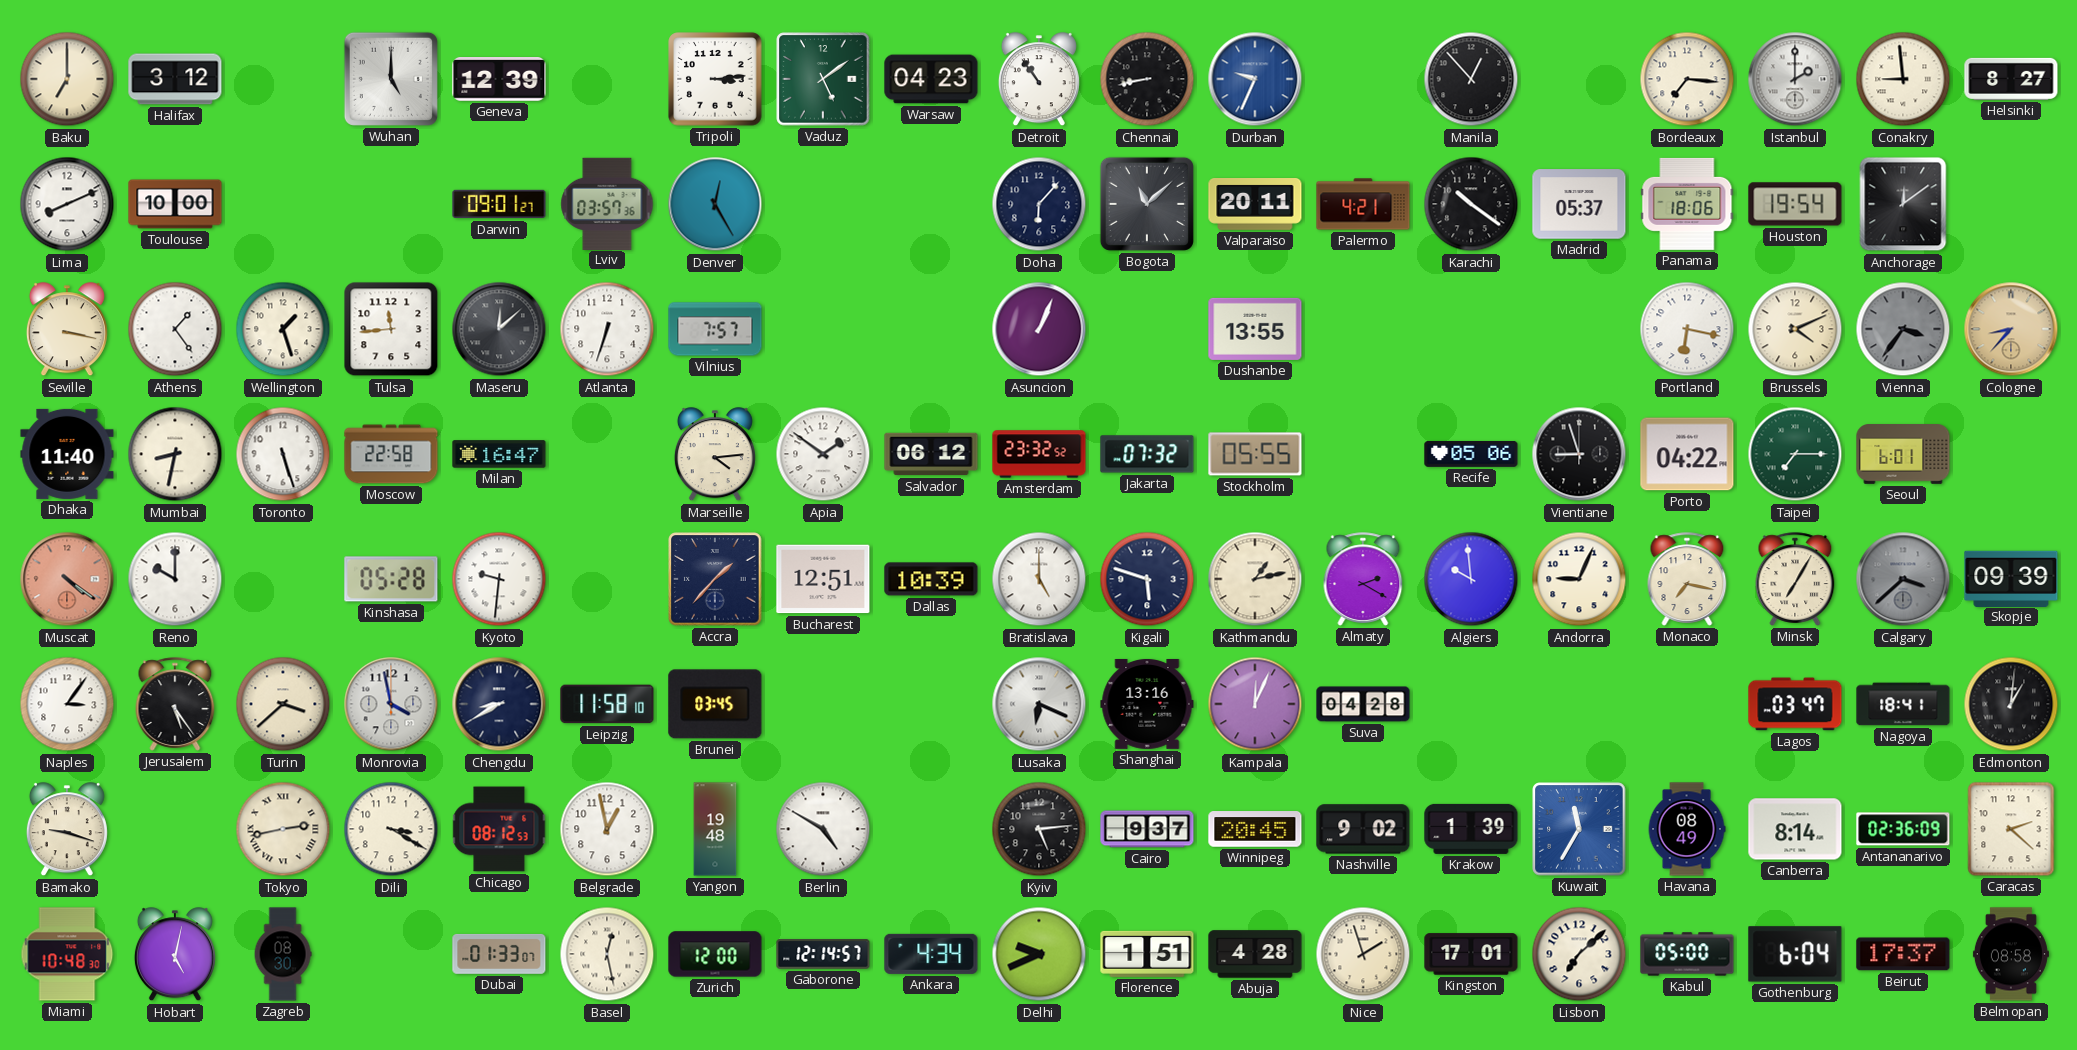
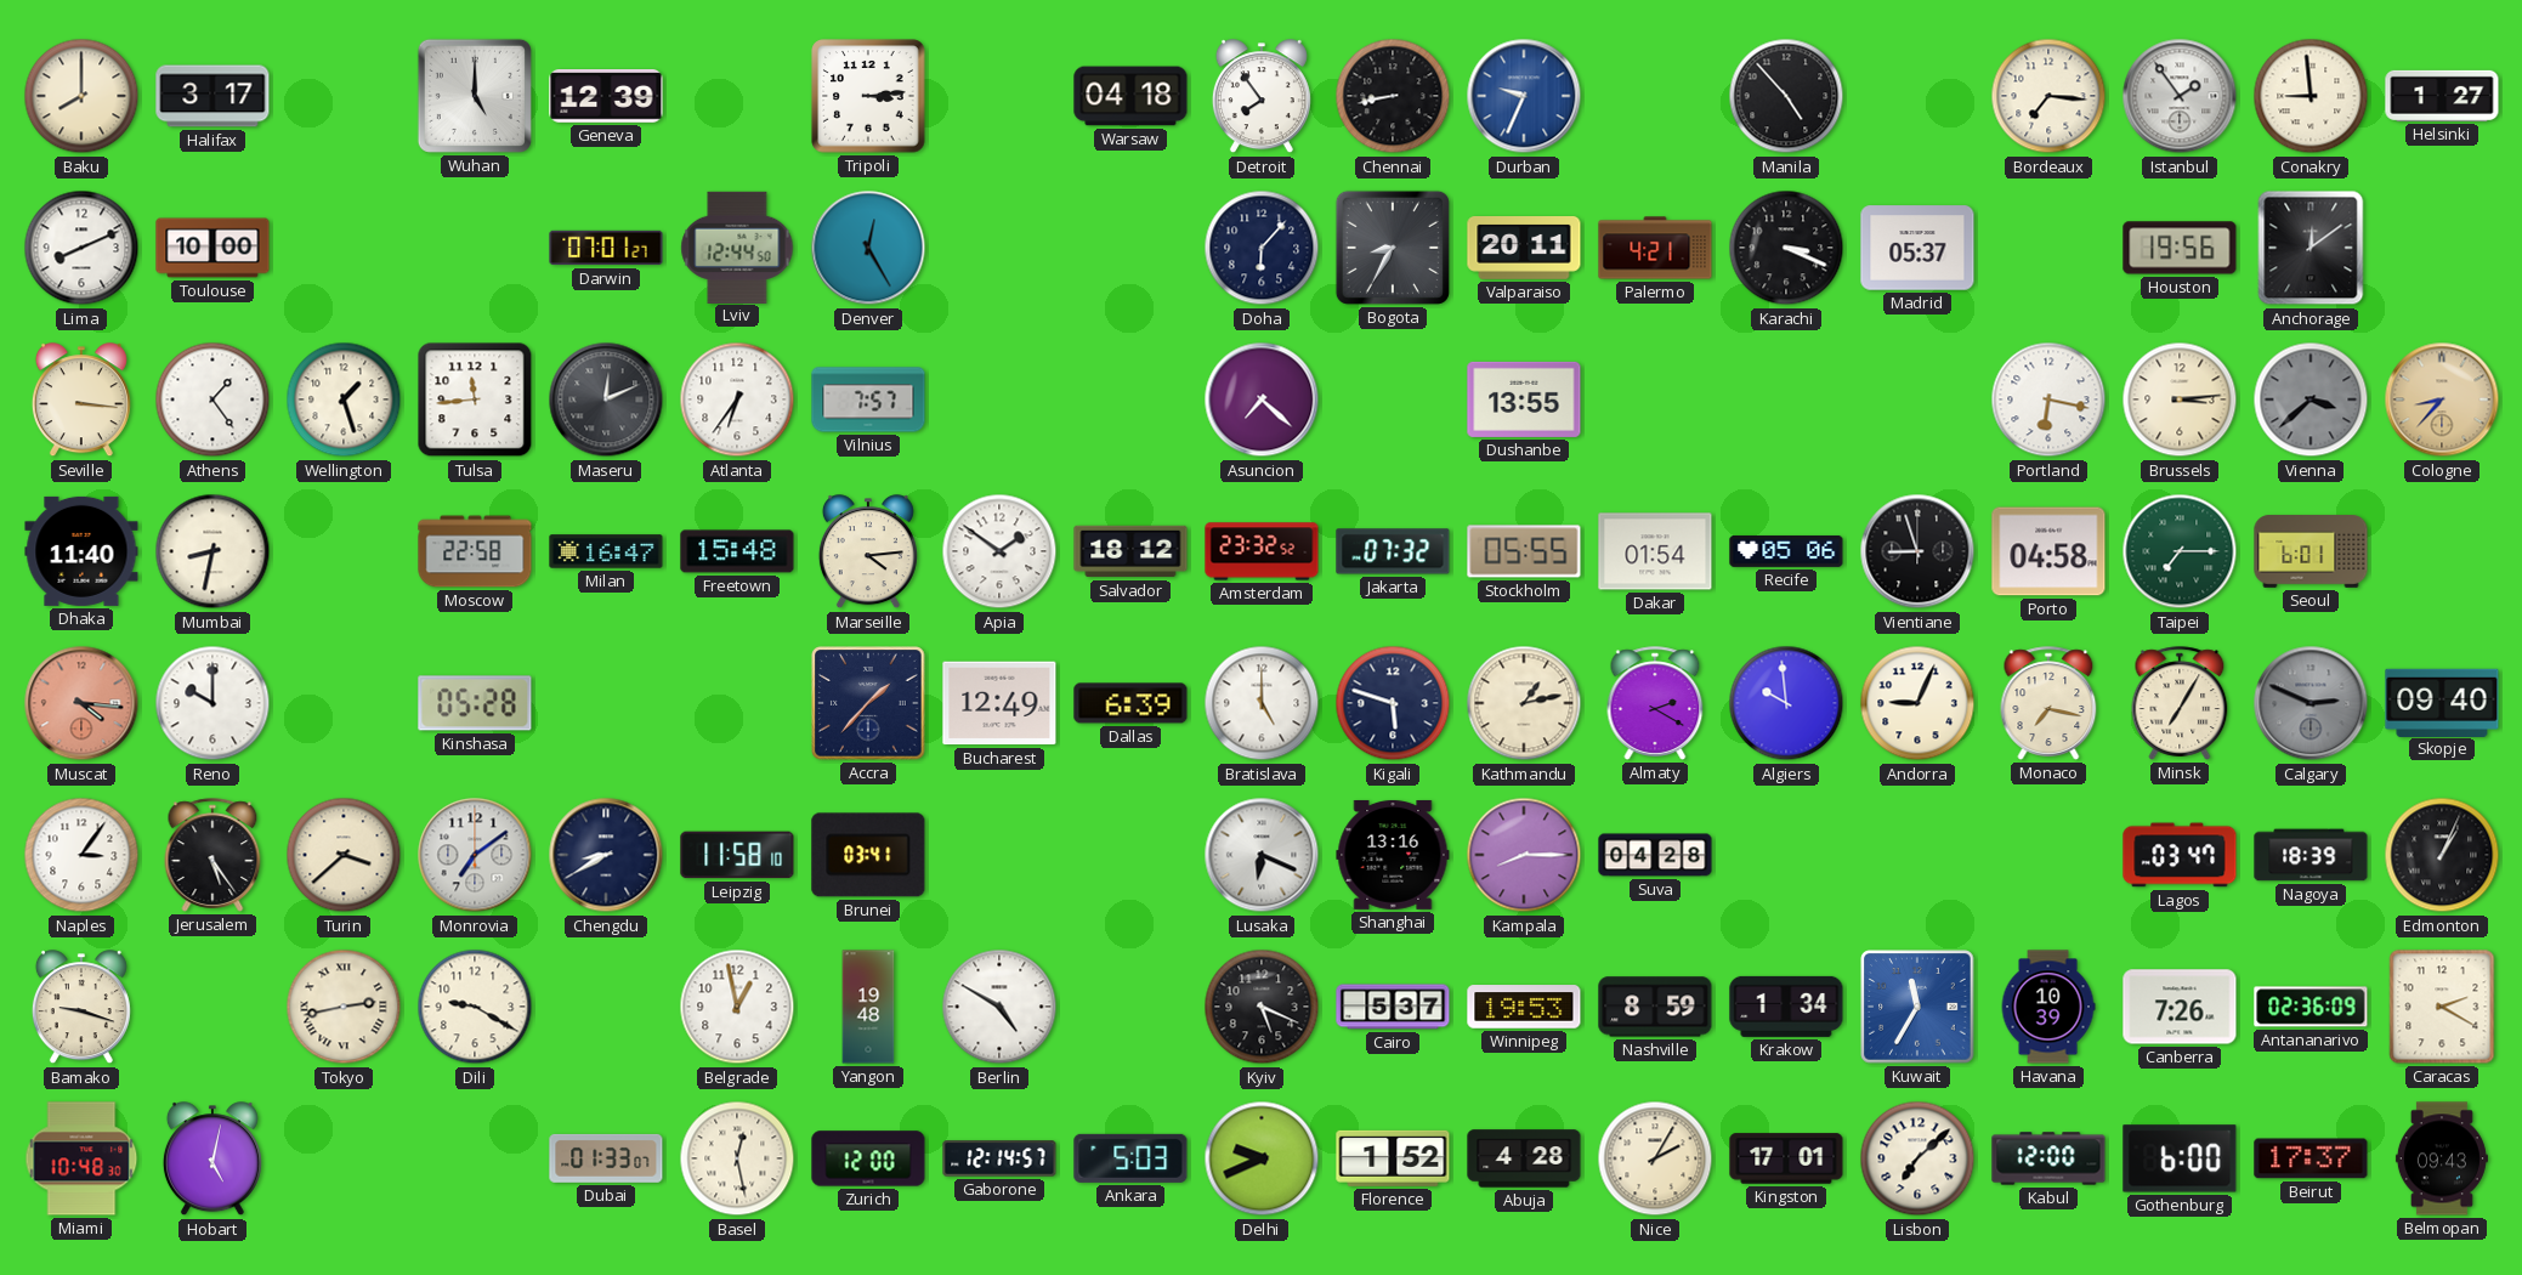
Baku: 7:00 -> 8:00 (81, 96)
Halifax: 3:12 -> 3:17 (212, 96)
Vaduz: 5:09 -> none (823, 79)
Warsaw: 04:23 -> 04:18 (1130, 96)
Detroit: 10:54 -> 7:54 (1262, 97)
Manila: 12:53 -> 4:53 (1786, 96)
Istanbul: 2:00 -> 1:54 (2180, 96)
Helsinki: 8:27 -> 1:27 (2442, 96)
Darwin: 09:01 -> 07:01 (606, 248)
Lviv: 03:57 -> 12:44 (737, 246)
Bogota: 11:08 -> 8:35 (1393, 248)
Karachi: 10:21 -> 3:19 (1786, 248)
Panama: 18:06 -> none (1687, 204)
Houston: 19:54 -> 19:56 (2180, 248)
Seville: 3:17 -> 3:16 (81, 401)
Maseru: 12:08 -> 12:11 (606, 399)
Atlanta: 6:33 -> 6:36 (737, 399)
Asuncion: 1:04 -> 7:22 (1262, 399)
Brussels: 4:11 -> 3:14 (2180, 399)
Vienna: 3:36 -> 3:38 (2311, 399)
Toronto: 5:27 -> none (283, 454)
Freetown: none -> 15:48 (737, 551)
Salvador: 06:12 -> 18:12 (1130, 551)
Dakar: none -> 01:54 (1655, 551)
Porto: 04:22 -> 04:58 (2048, 551)
Muscat: 4:21 -> 4:16 (81, 703)
Kyoto: 9:31 -> none (499, 579)
Bucharest: 12:51 -> 12:49 (999, 703)
Dallas: 10:39 -> 6:39 (1130, 703)
Calgary: 3:38 -> 2:49 (2311, 703)
Skopje: 09:39 -> 09:40 (2442, 702)
Monrovia: 3:58 -> 7:09 (475, 855)
Brunei: 03:45 -> 03:41 (868, 855)
Kampala: 12:04 -> 8:15 (1524, 855)
Nagoya: 18:41 -> 18:39 (2311, 855)
Edmonton: 1:01 -> 1:04 (2442, 855)
Dili: 3:20 -> 9:20 (475, 1007)
Chicago: 08:12 -> none (499, 829)
Kyiv: 5:14 -> 5:19 (1262, 1007)
Cairo: 9:37 -> 5:37 (1393, 1007)
Winnipeg: 20:45 -> 19:53 (1524, 1007)
Nashville: 9:02 -> 8:59 (1655, 1007)
Krakow: 1:39 -> 1:34 (1786, 1007)
Havana: 08:49 -> 10:39 (2048, 1007)
Canberra: 8:14 -> 7:26 (2180, 1007)
Caracas: 2:22 -> 2:20 (2442, 1007)
Zagreb: 08:30 -> none (283, 954)
Ankara: 4:34 -> 5:03 (1130, 1158)
Florence: 1:51 -> 1:52 (1393, 1158)
Nice: 1:57 -> 2:05 (1655, 1158)
Kabul: 05:00 -> 12:00 (2048, 1158)
Gothenburg: 6:04 -> 6:00 (2180, 1158)
Belmopan: 08:58 -> 09:43 (2442, 1158)
